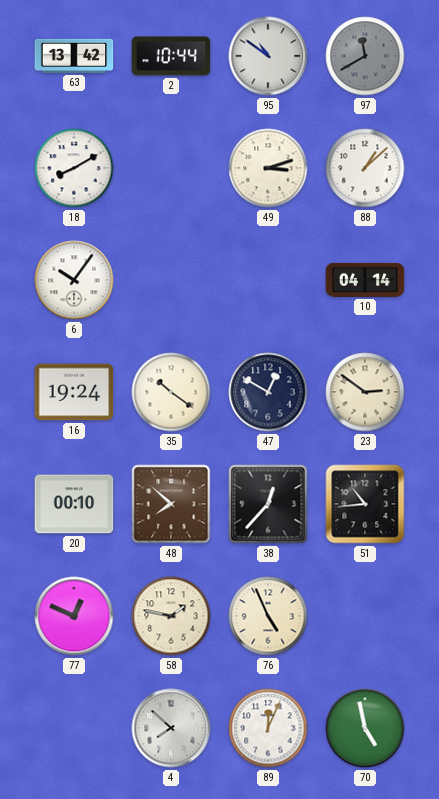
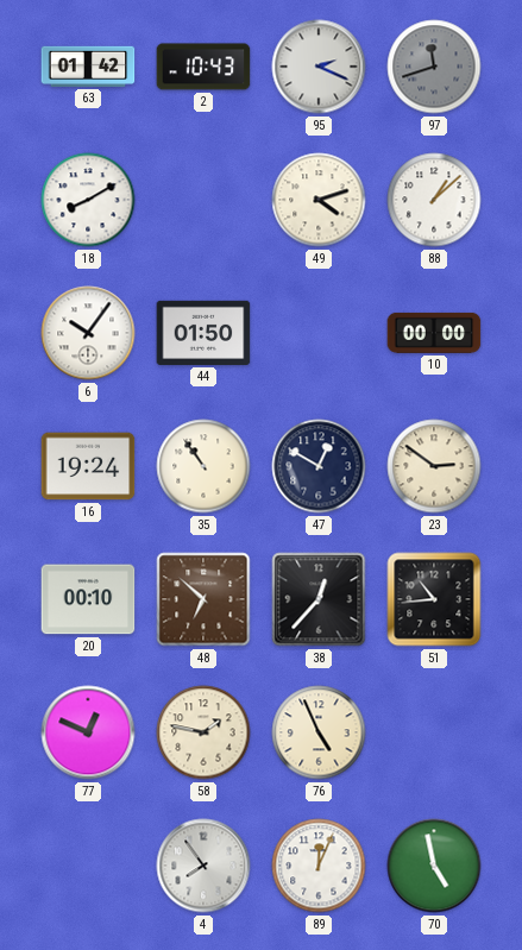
63: 13:42 -> 01:42 (88, 67)
2: 10:44 -> 10:43 (203, 67)
95: 10:51 -> 2:19 (319, 67)
97: 11:40 -> 11:42 (434, 67)
49: 3:12 -> 4:12 (319, 200)
44: none -> 01:50 (203, 333)
10: 04:14 -> 00:00 (434, 333)
35: 10:21 -> 10:54 (203, 466)
48: 7:52 -> 6:52 (203, 599)
4: 7:52 -> 7:54 (203, 866)
